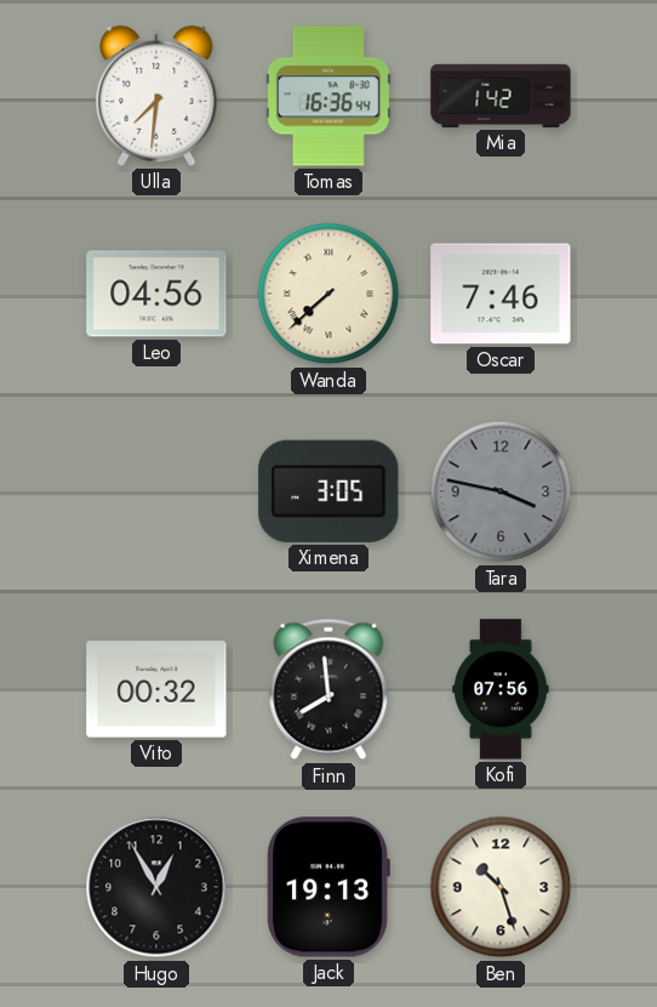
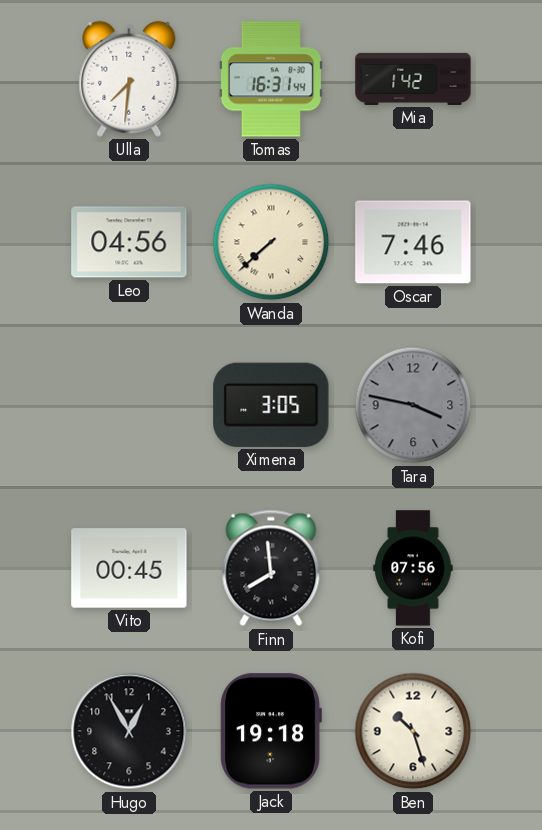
Tomas: 16:36 -> 16:31 (271, 79)
Vito: 00:32 -> 00:45 (129, 568)
Jack: 19:13 -> 19:18 (271, 731)
